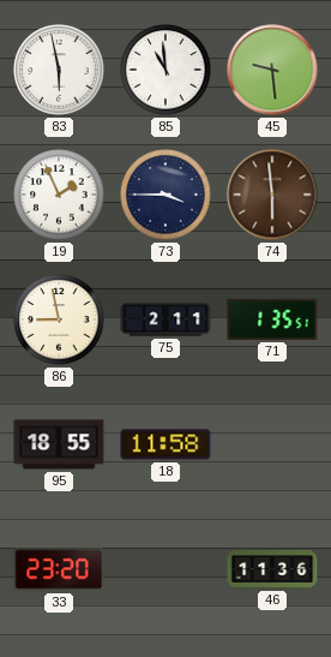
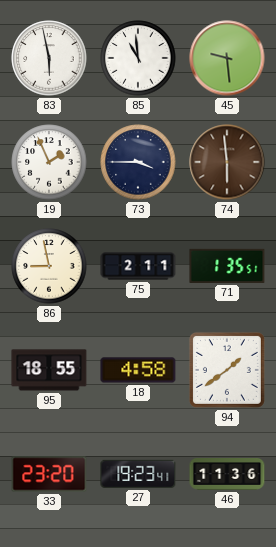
18: 11:58 -> 4:58 (138, 370)
94: none -> 1:39 (227, 370)
27: none -> 19:23 (138, 474)
